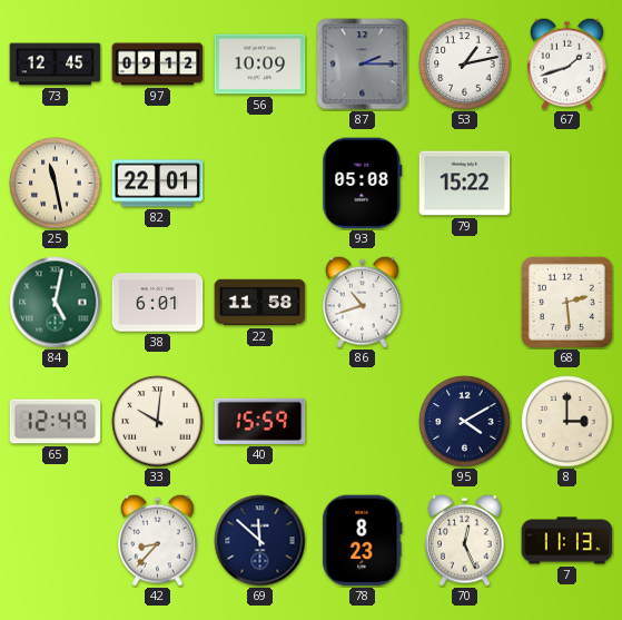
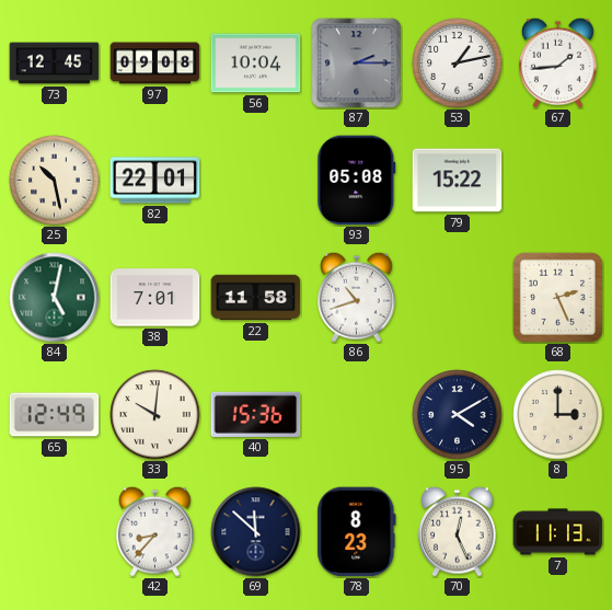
97: 09:12 -> 09:08 (155, 64)
56: 10:09 -> 10:04 (256, 64)
67: 1:42 -> 1:44 (558, 62)
25: 11:28 -> 10:28 (55, 181)
38: 6:01 -> 7:01 (155, 298)
68: 2:29 -> 2:26 (557, 297)
40: 15:59 -> 15:36 (256, 414)
